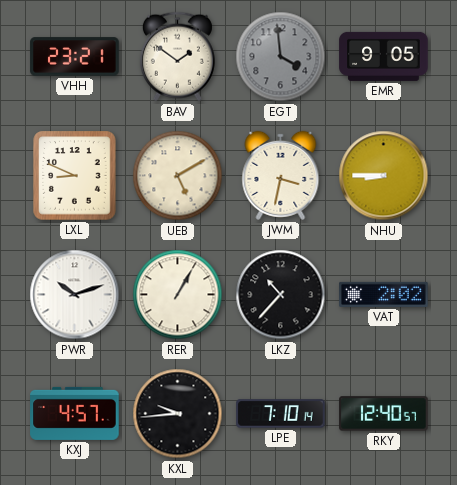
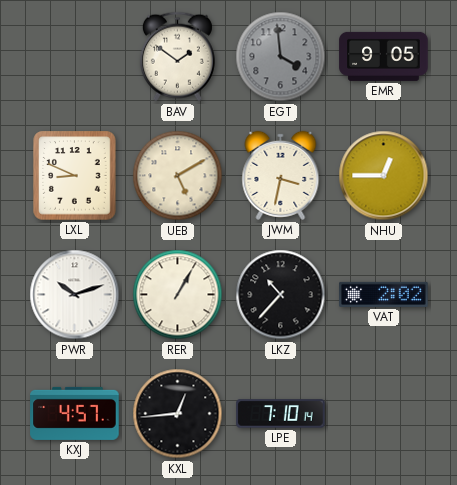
VHH: 23:21 -> none (75, 57)
NHU: 8:45 -> 12:45 (384, 176)
KXL: 9:44 -> 12:44 (178, 414)
RKY: 12:40 -> none (384, 414)
